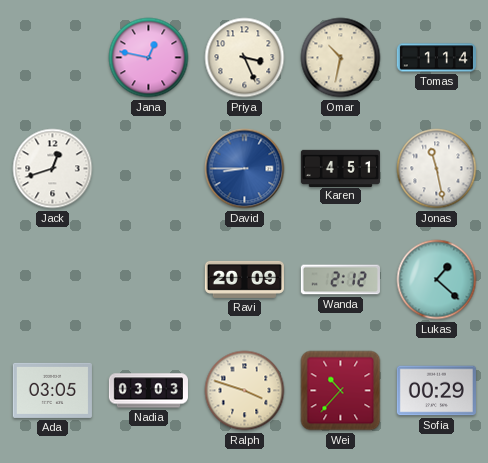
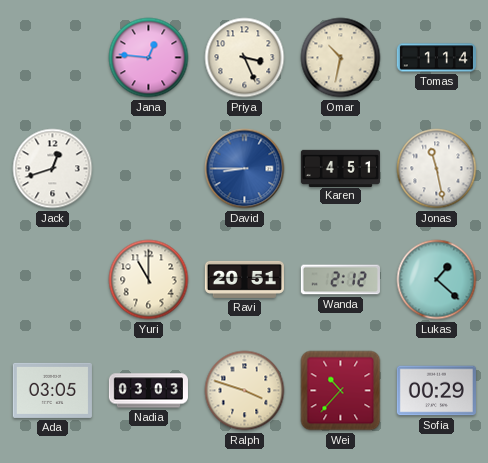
Jana: 12:47 -> 12:46 (149, 58)
Yuri: none -> 11:00 (149, 280)
Ravi: 20:09 -> 20:51 (244, 279)
